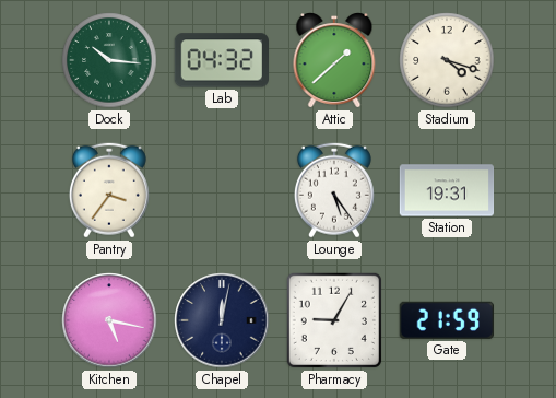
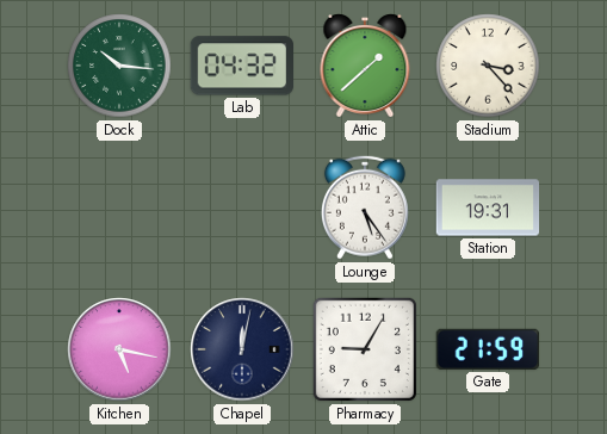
Stadium: 4:18 -> 3:23 (488, 66)
Pantry: 3:36 -> none (109, 190)
